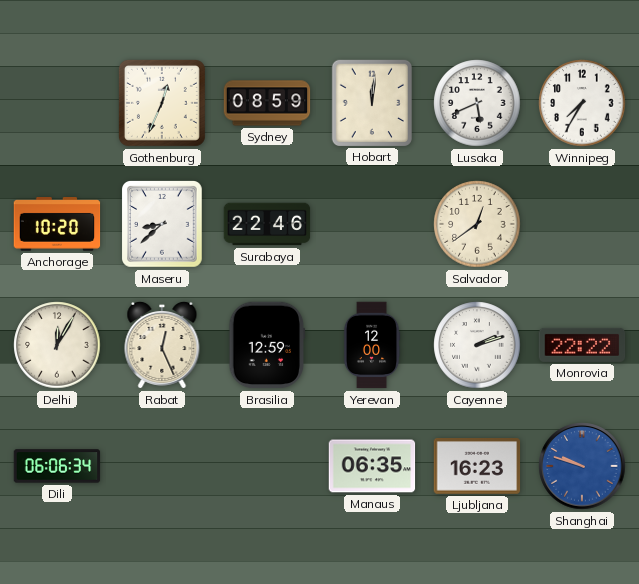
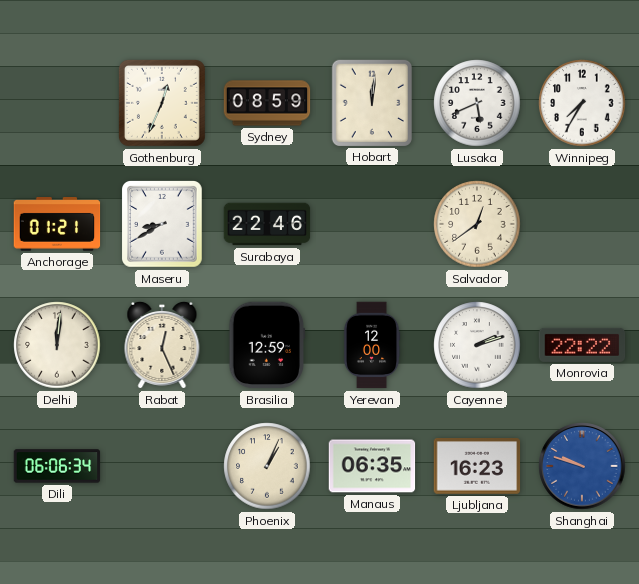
Anchorage: 10:20 -> 01:21 (57, 225)
Maseru: 8:38 -> 8:40 (163, 225)
Delhi: 12:05 -> 12:01 (57, 345)
Phoenix: none -> 1:04 (267, 466)
